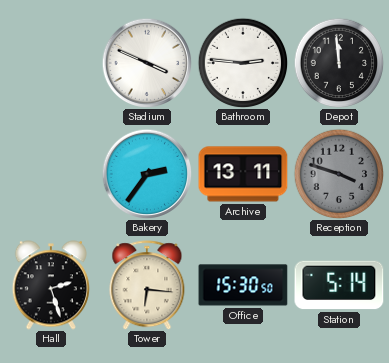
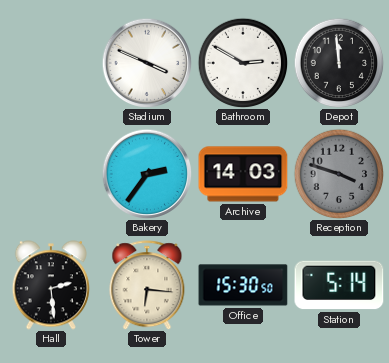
Bathroom: 2:46 -> 2:50 (243, 63)
Archive: 13:11 -> 14:03 (243, 174)
Hall: 2:27 -> 2:29 (51, 285)
